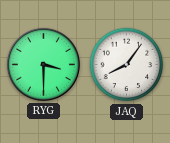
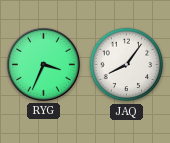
RYG: 3:30 -> 3:34 (43, 64)
